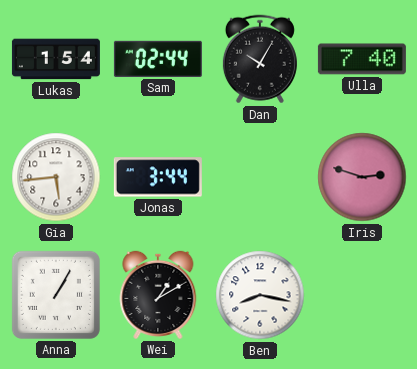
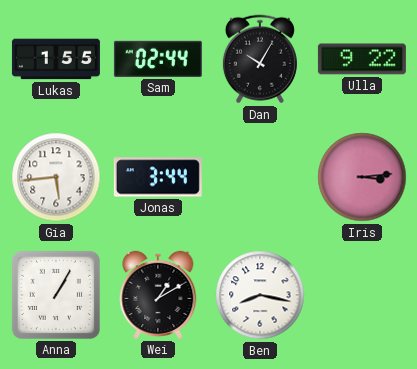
Lukas: 1:54 -> 1:55 (56, 59)
Ulla: 7:40 -> 9:22 (362, 59)
Iris: 2:48 -> 3:14 (362, 177)
